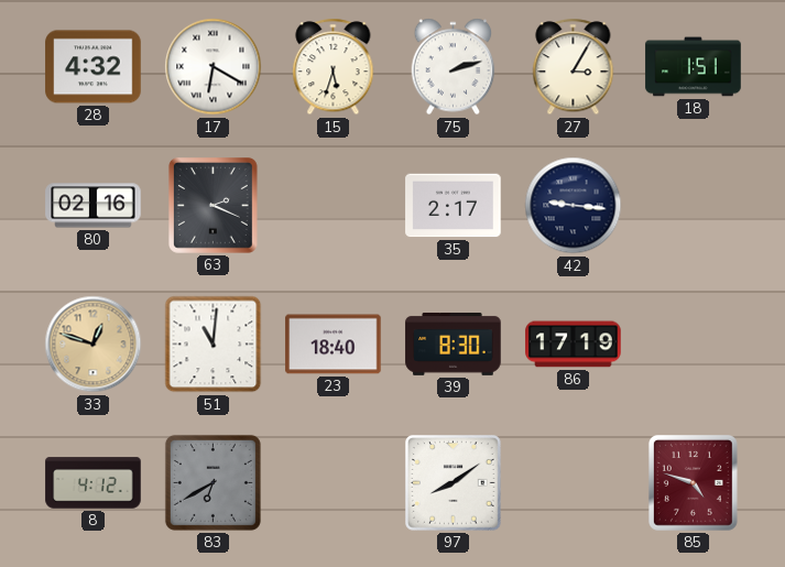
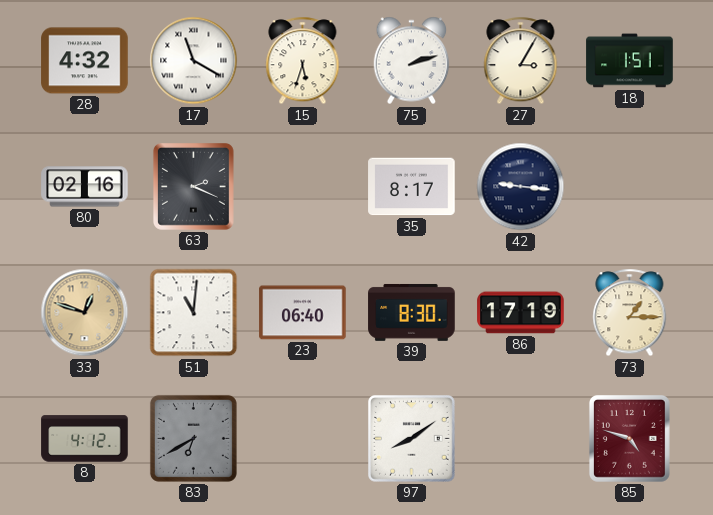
17: 6:20 -> 11:20 (194, 61)
35: 2:17 -> 8:17 (412, 187)
23: 18:40 -> 06:40 (303, 313)
73: none -> 1:15 (630, 313)
